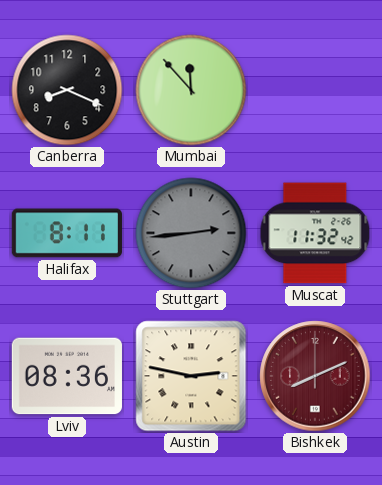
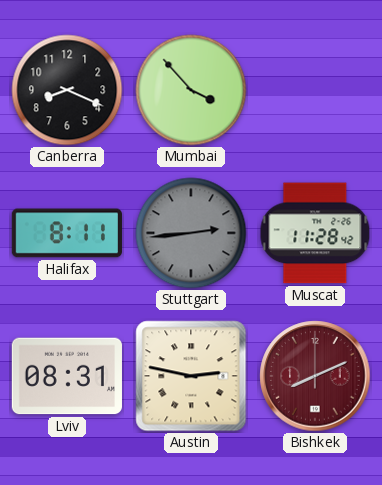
Mumbai: 11:53 -> 3:53 (191, 90)
Muscat: 11:32 -> 11:28 (315, 233)
Lviv: 08:36 -> 08:31 (67, 376)
